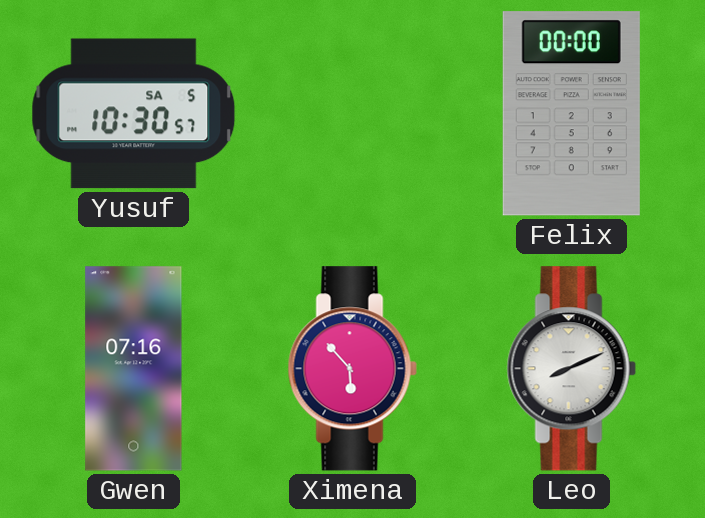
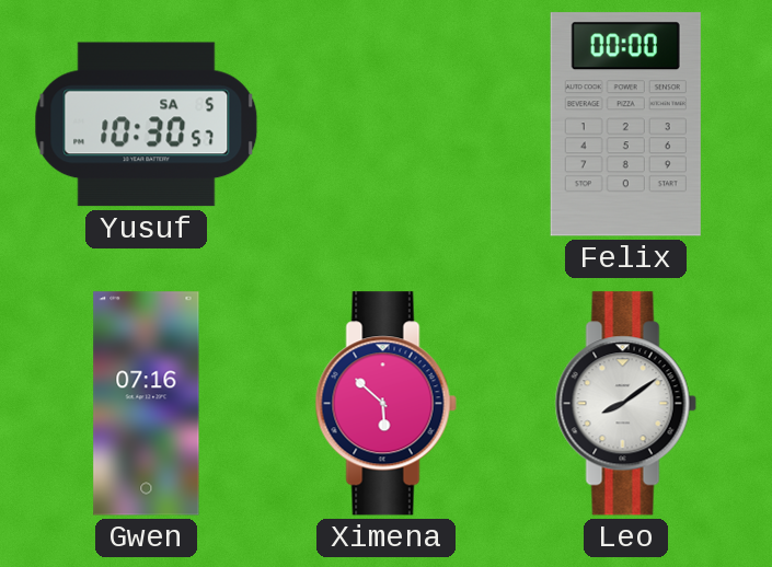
Ximena: 5:53 -> 5:52 (385, 404)
Leo: 8:11 -> 8:09 (625, 404)
